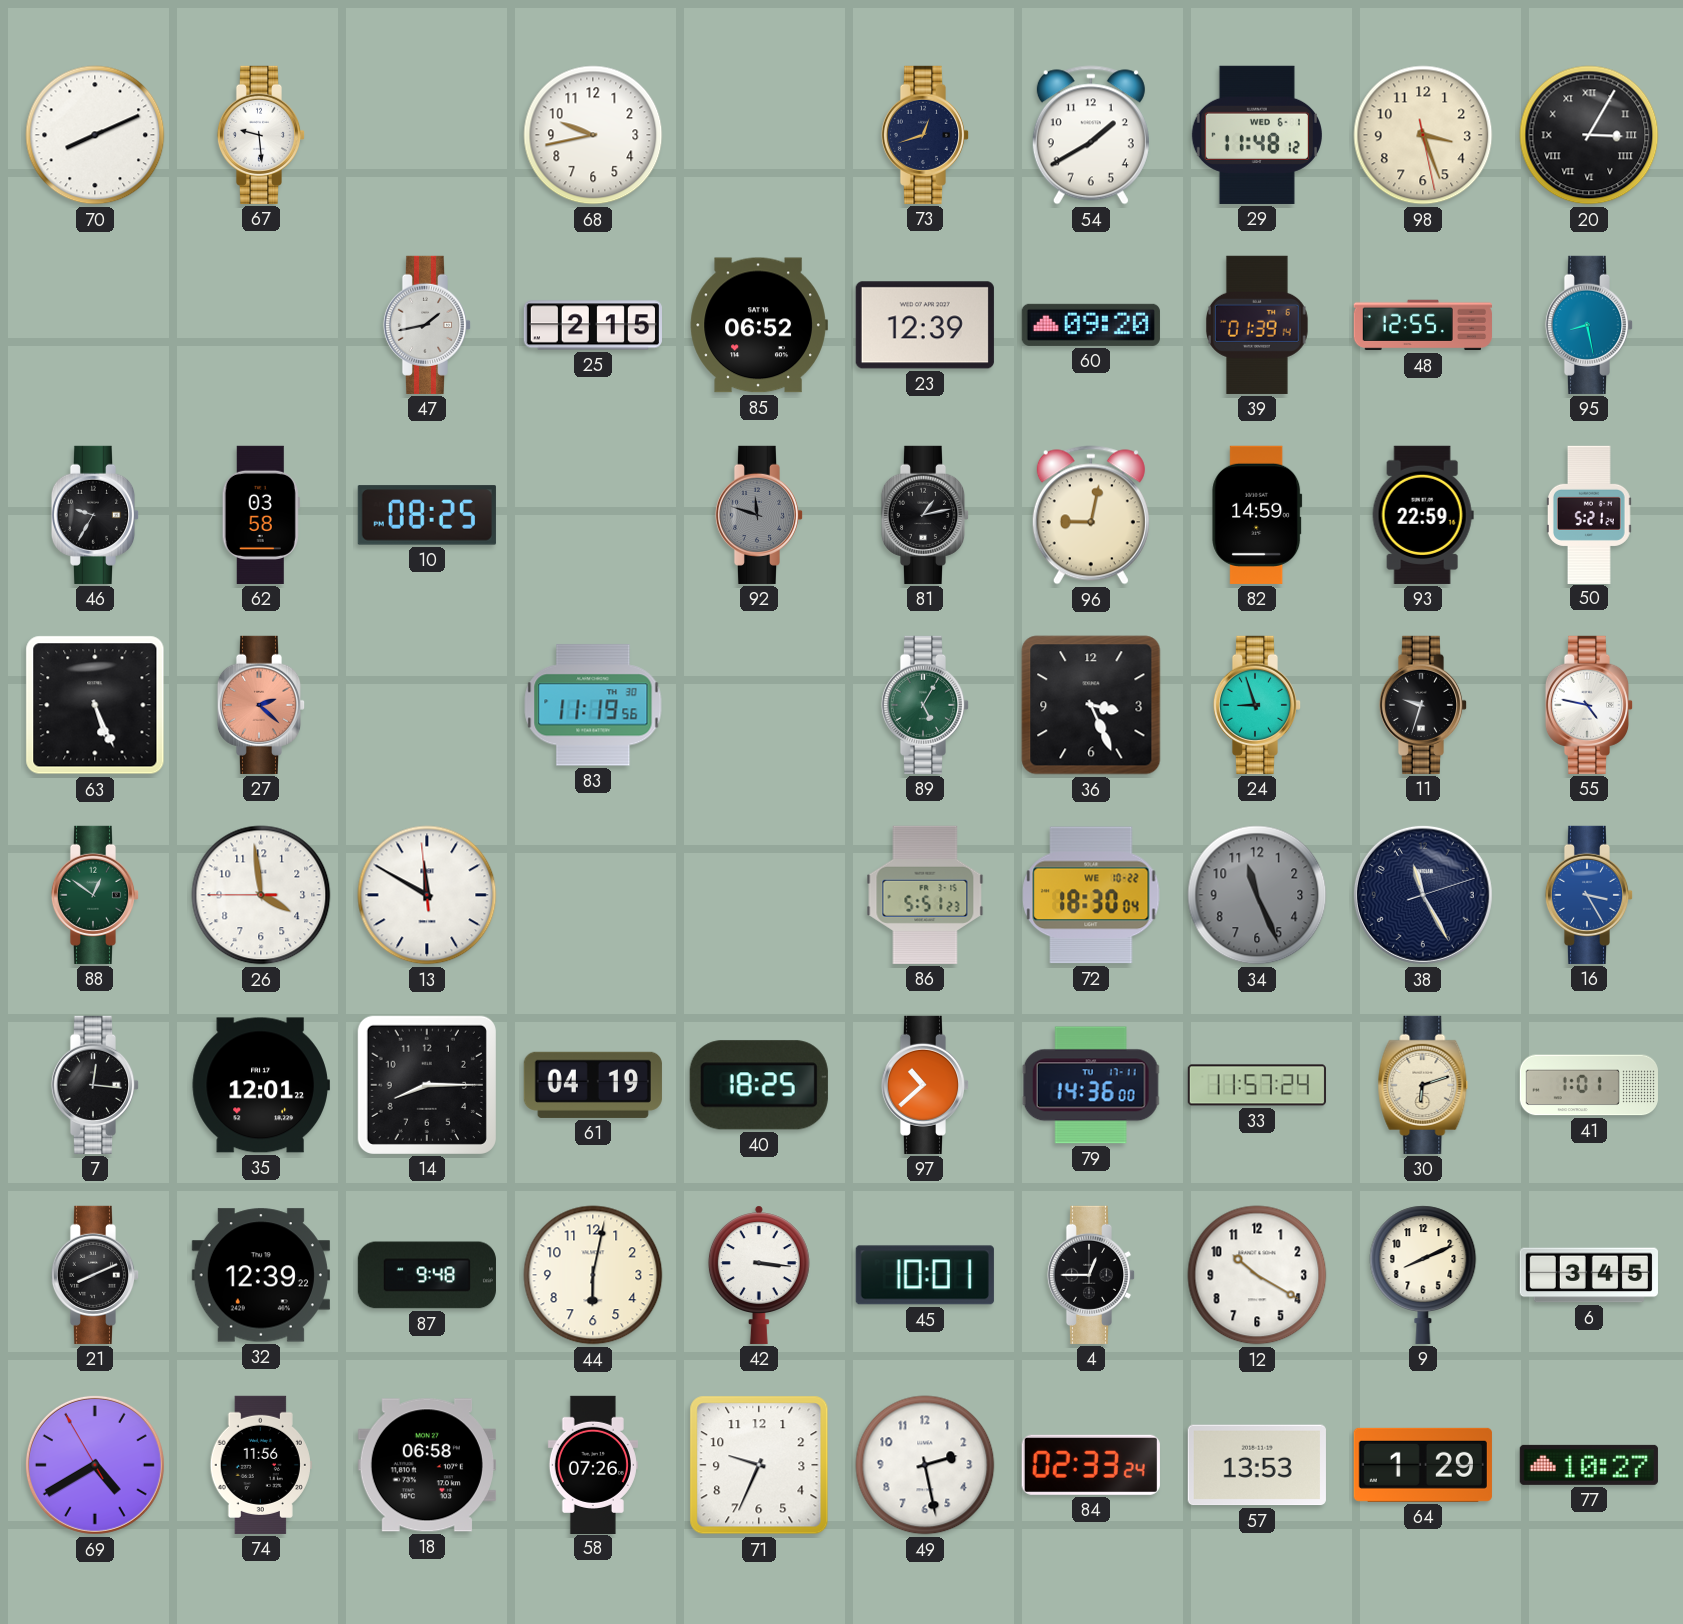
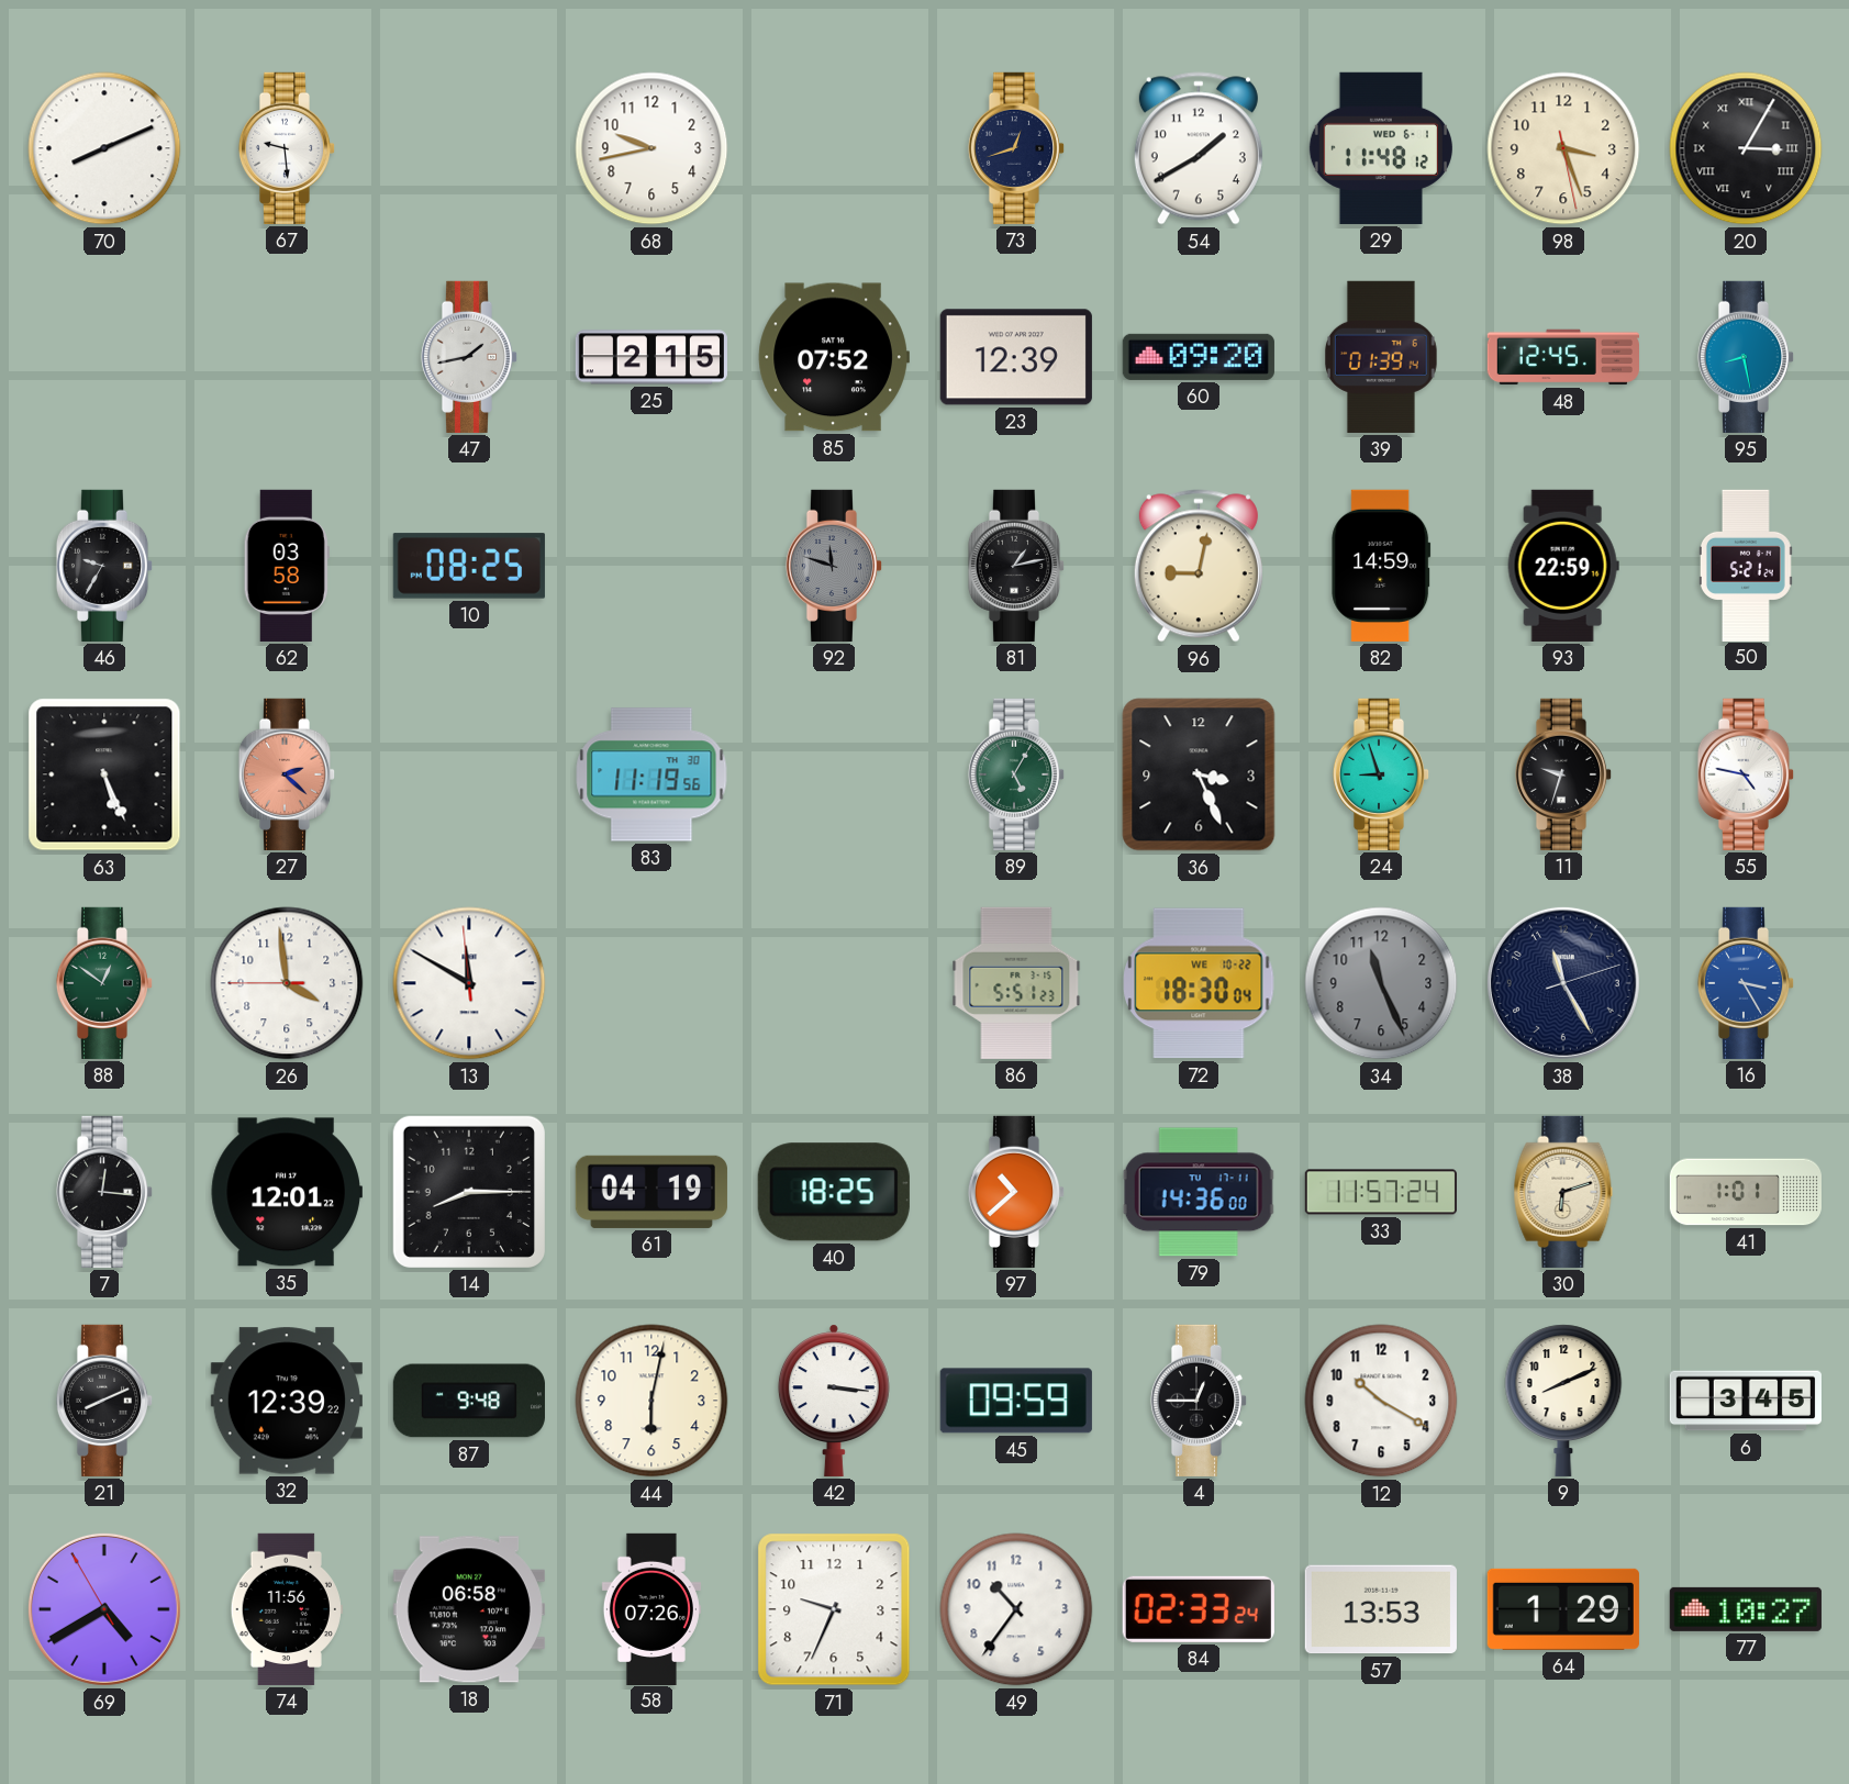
85: 06:52 -> 07:52 (834, 357)
48: 12:55 -> 12:45 (1563, 357)
45: 10:01 -> 09:59 (1016, 1401)
49: 2:28 -> 10:36 (1016, 1609)
